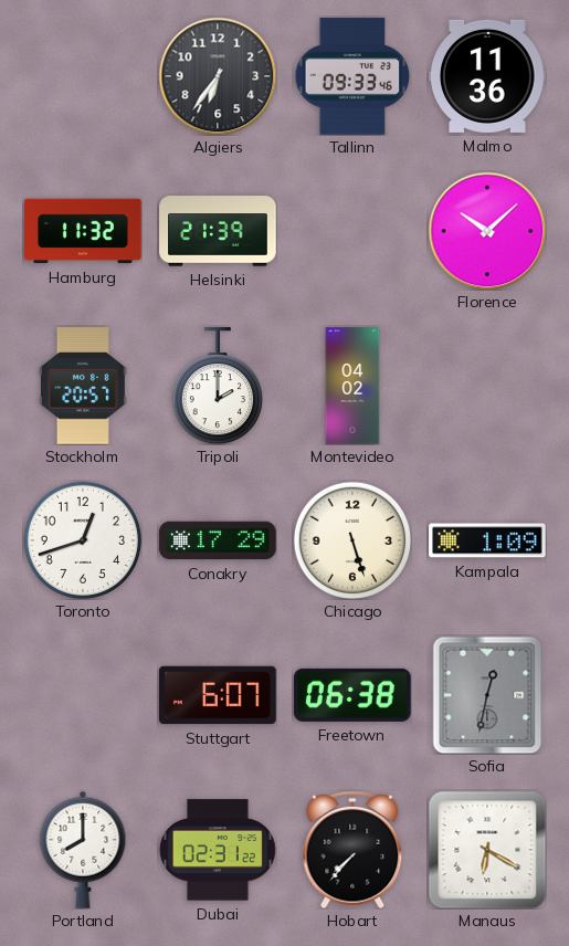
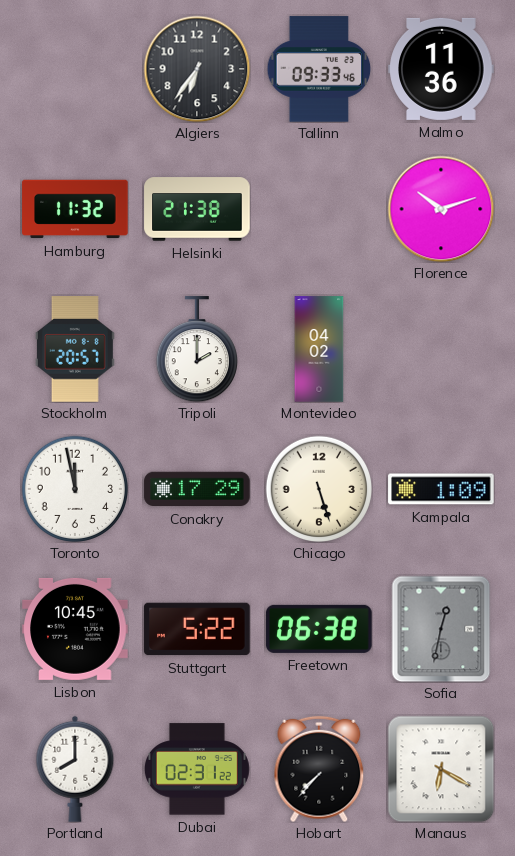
Helsinki: 21:39 -> 21:38 (197, 209)
Florence: 10:08 -> 10:12 (441, 209)
Toronto: 12:42 -> 11:58 (74, 488)
Lisbon: none -> 10:45 (75, 629)
Stuttgart: 6:07 -> 5:22 (197, 629)
